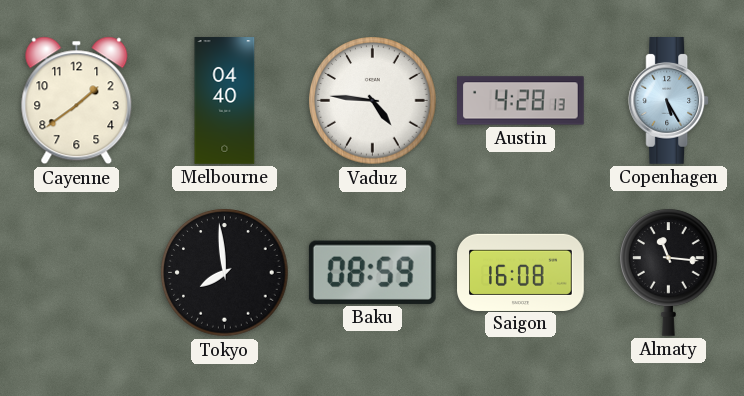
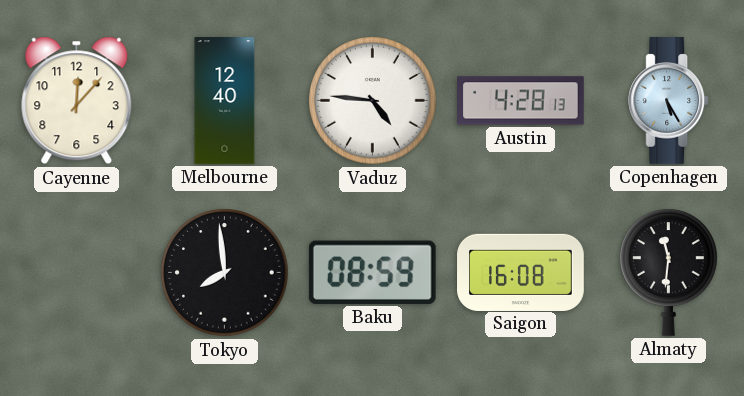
Cayenne: 1:39 -> 12:07 (77, 101)
Melbourne: 04:40 -> 12:40 (225, 101)
Almaty: 11:16 -> 11:31 (669, 272)
